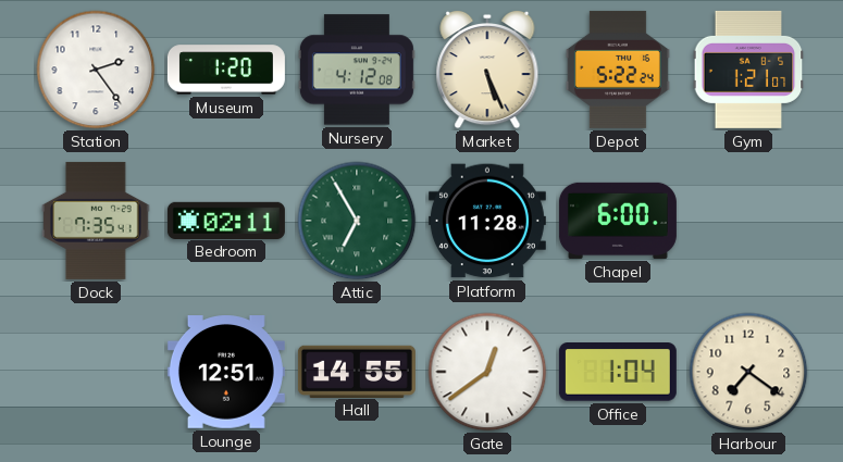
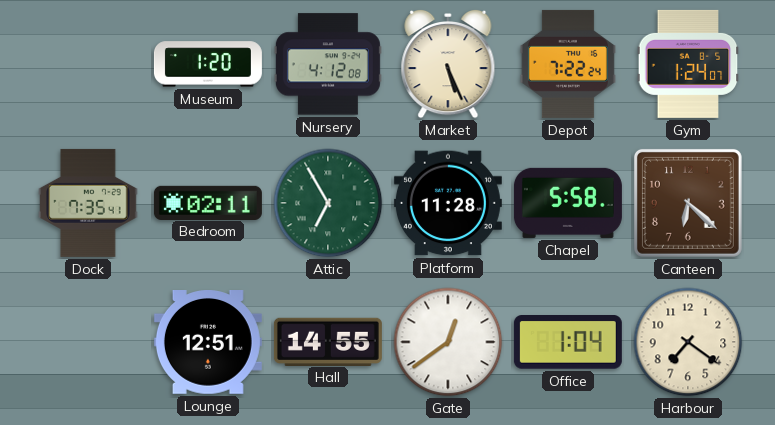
Station: 2:24 -> none (96, 70)
Depot: 5:22 -> 7:22 (568, 64)
Gym: 1:21 -> 1:24 (688, 64)
Chapel: 6:00 -> 5:58 (568, 203)
Canteen: none -> 6:22 (688, 203)
